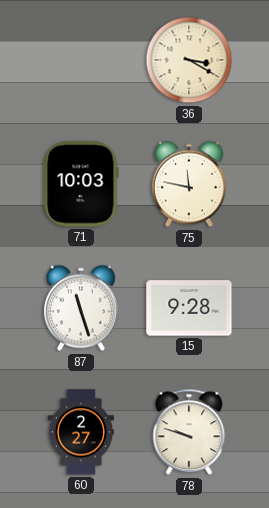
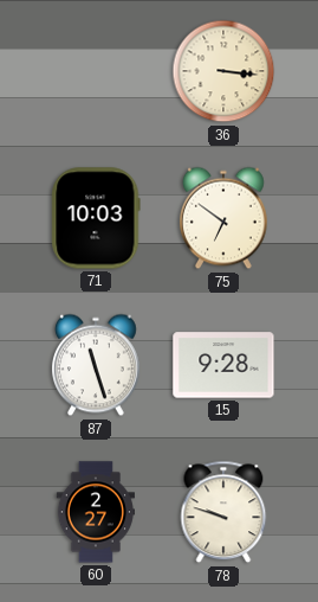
36: 3:20 -> 3:16 (223, 71)
75: 11:47 -> 6:51 (223, 218)
